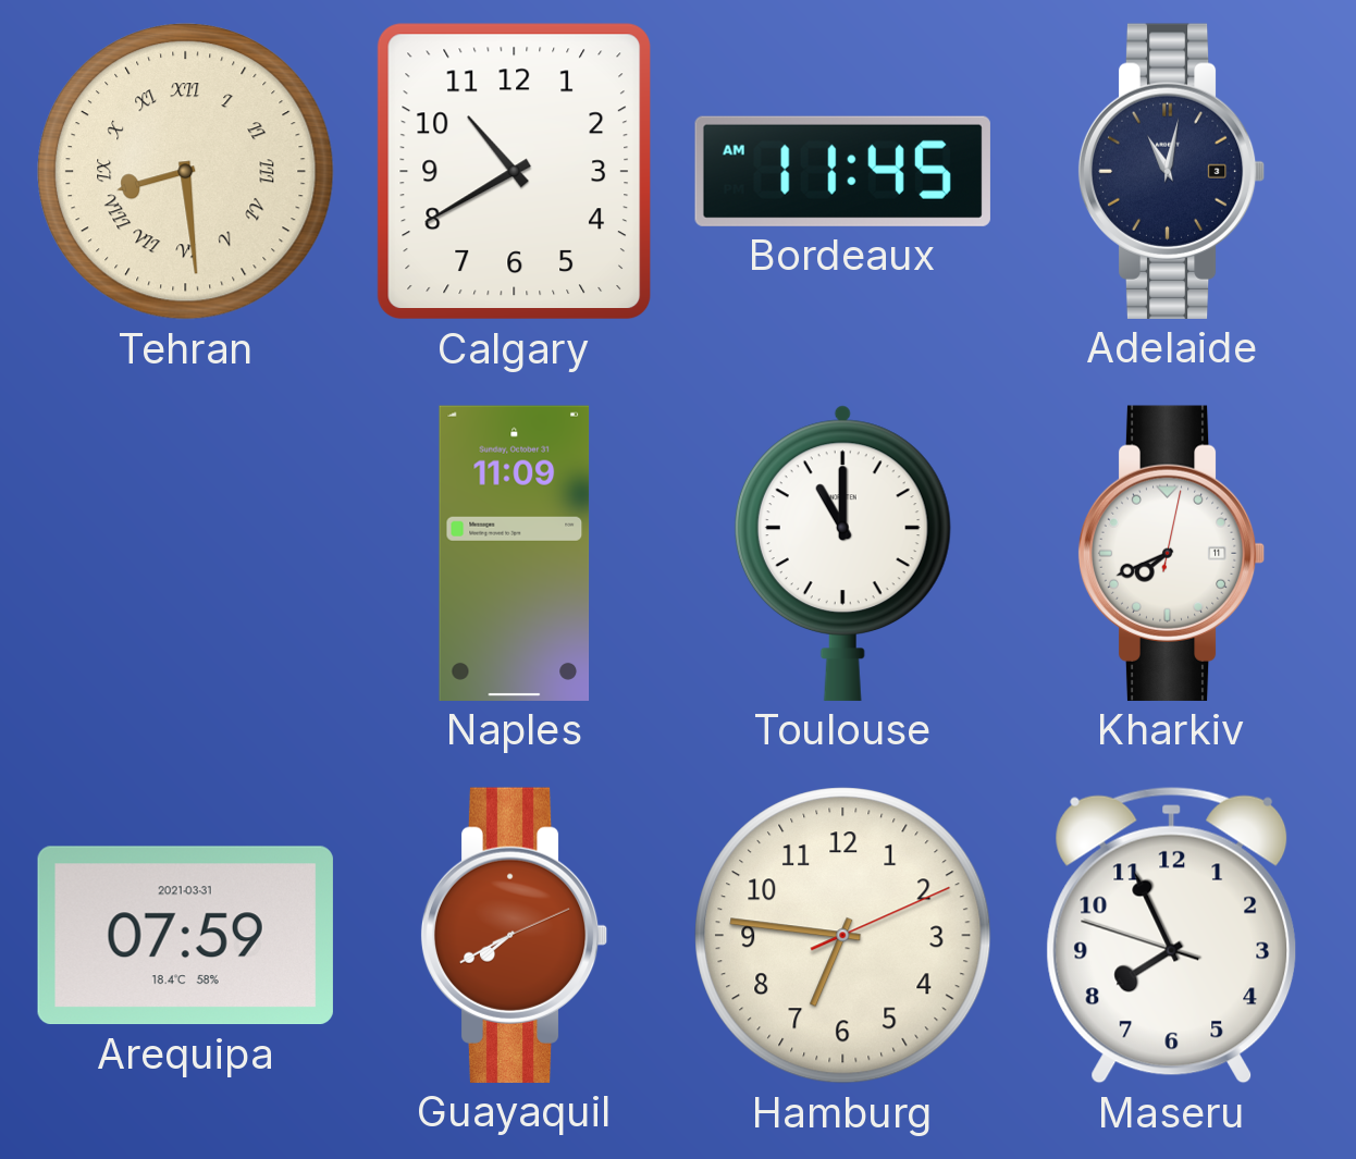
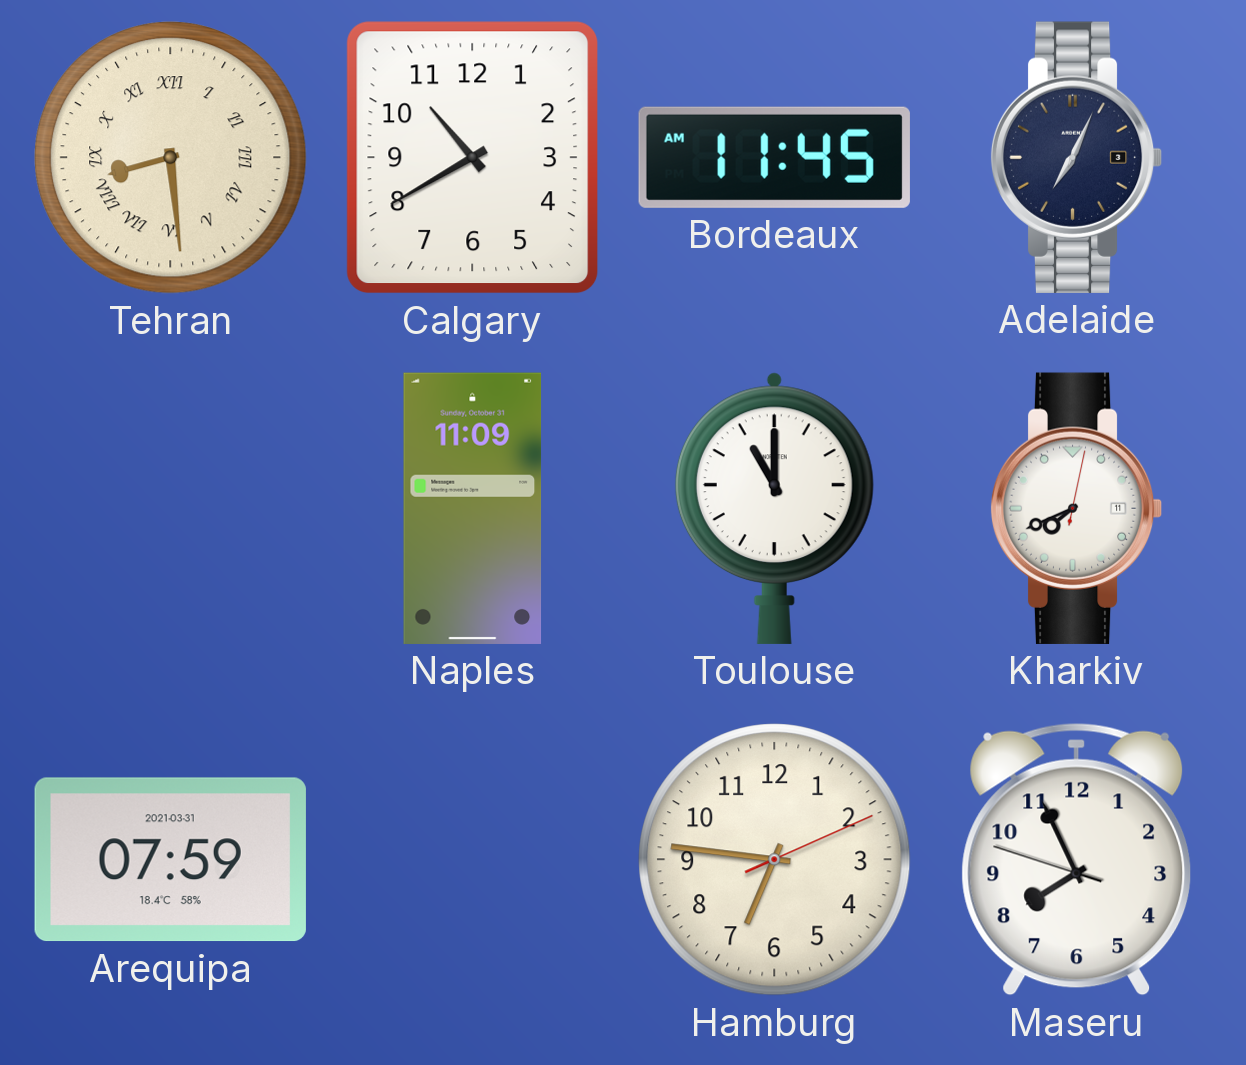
Adelaide: 11:02 -> 7:04 (1076, 157)
Guayaquil: 7:40 -> none (514, 935)
